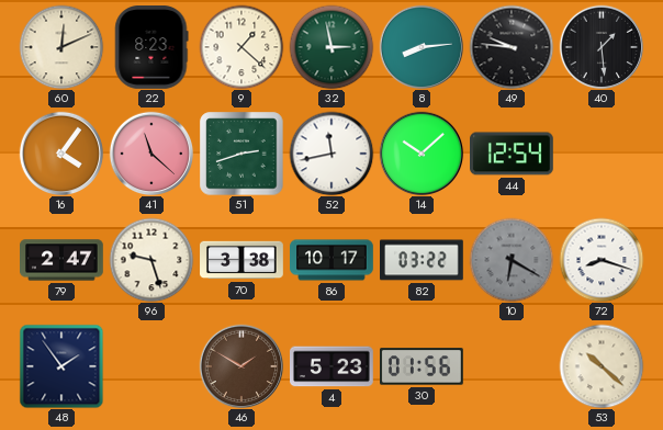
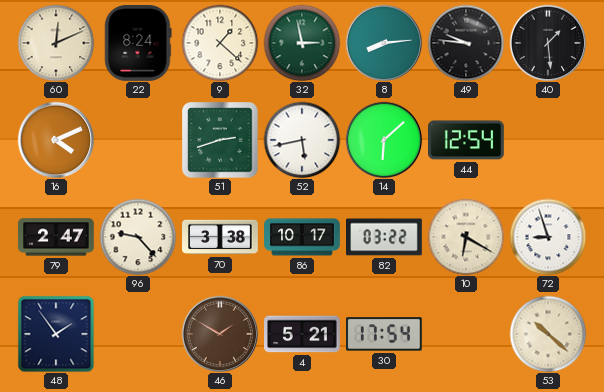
22: 8:23 -> 8:24 (138, 44)
16: 4:06 -> 4:11 (56, 140)
41: 11:22 -> none (151, 154)
52: 11:43 -> 5:43 (302, 140)
14: 10:08 -> 6:08 (384, 140)
96: 9:27 -> 9:23 (138, 237)
10 dial: grey -> cream (466, 237)
72: 8:18 -> 8:57 (548, 237)
4: 5:23 -> 5:21 (303, 334)
30: 01:56 -> 17:54 (385, 334)
